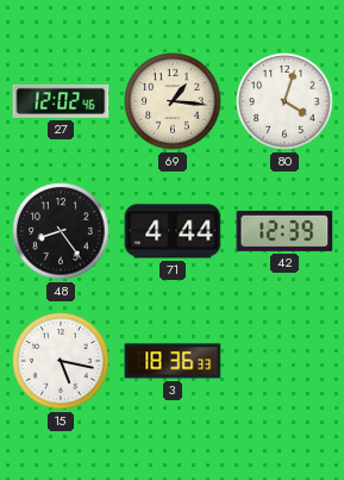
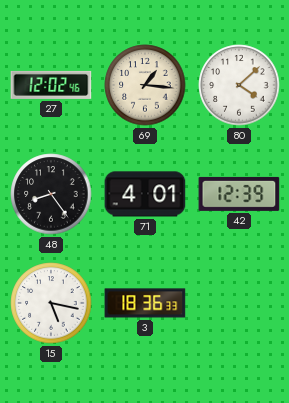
80: 4:03 -> 4:08 (239, 85)
71: 4:44 -> 4:01 (145, 194)
